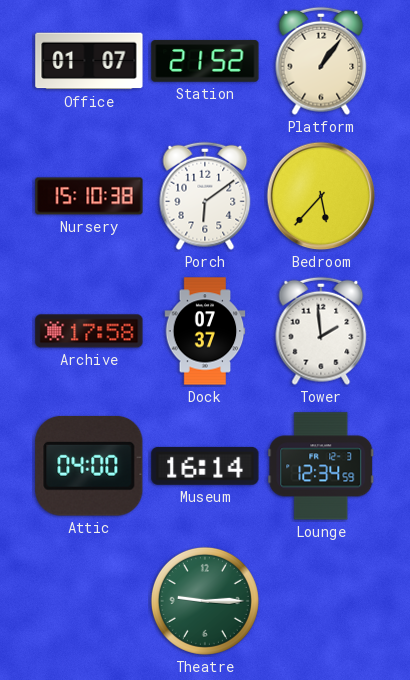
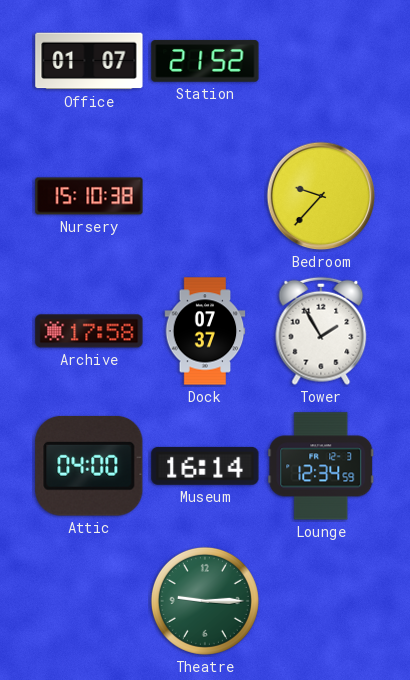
Platform: 1:06 -> none (321, 61)
Porch: 6:09 -> none (205, 196)
Bedroom: 5:37 -> 9:37 (321, 196)
Tower: 1:59 -> 1:55 (321, 331)
